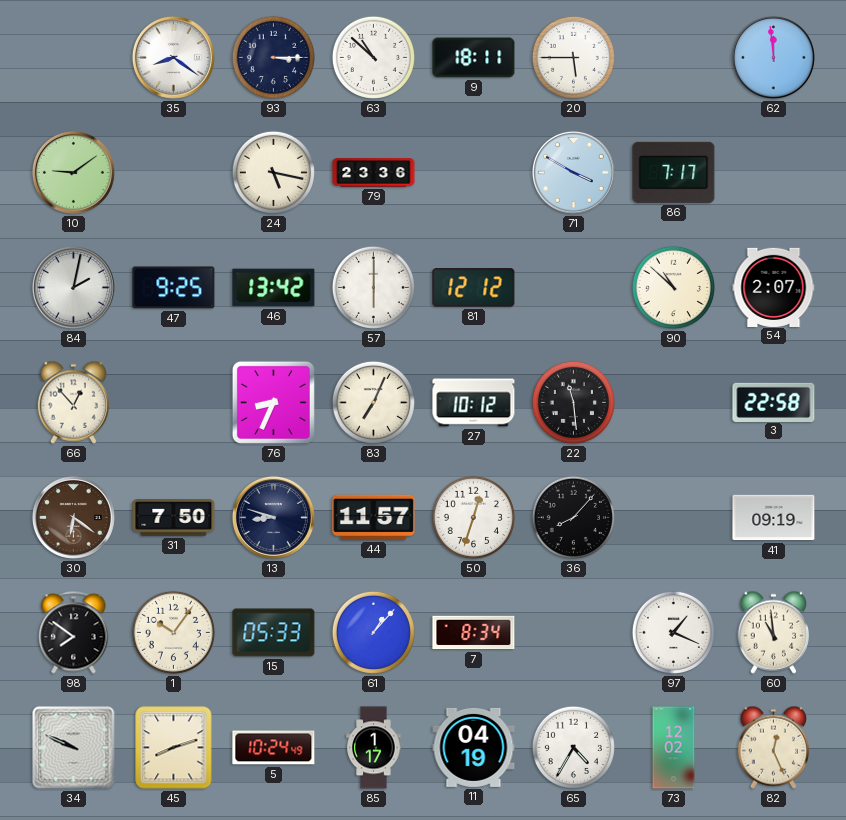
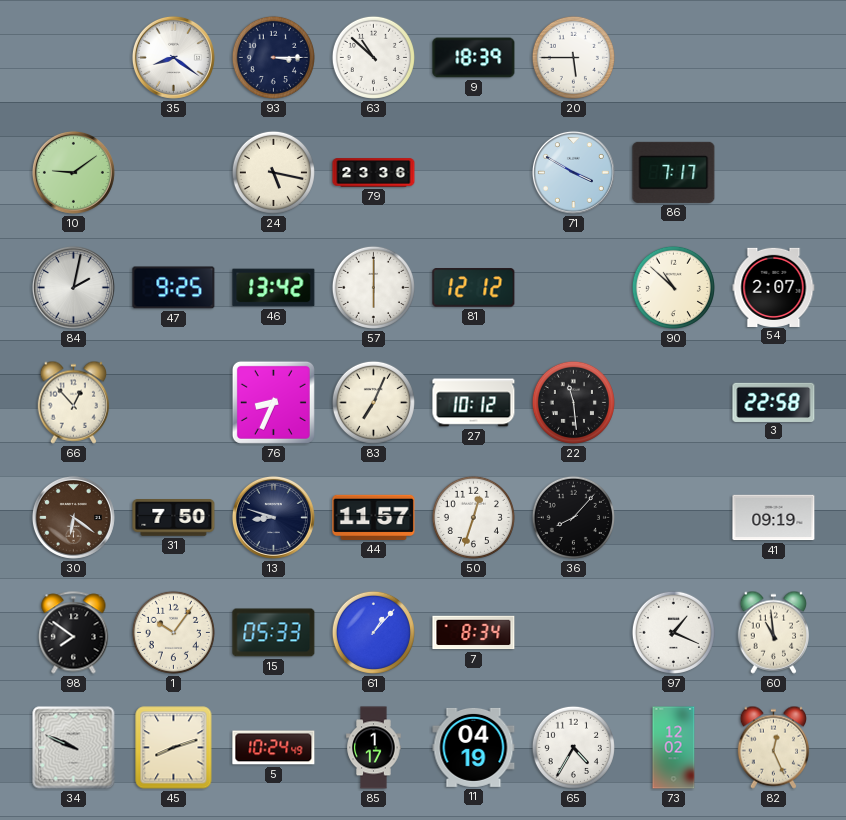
9: 18:11 -> 18:39 (474, 58)
62: 11:59 -> none (773, 57)
